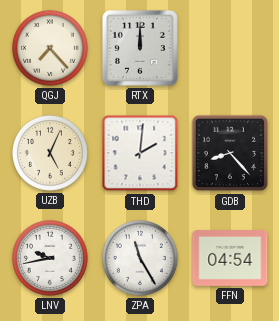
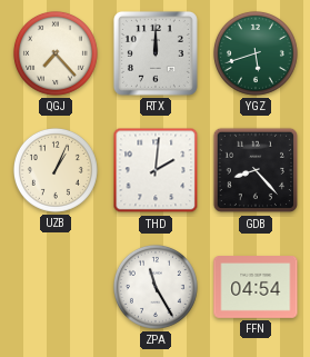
YGZ: none -> 5:42 (256, 53)
UZB: 5:04 -> 1:04 (56, 170)
LNV: 9:43 -> none (50, 258)
